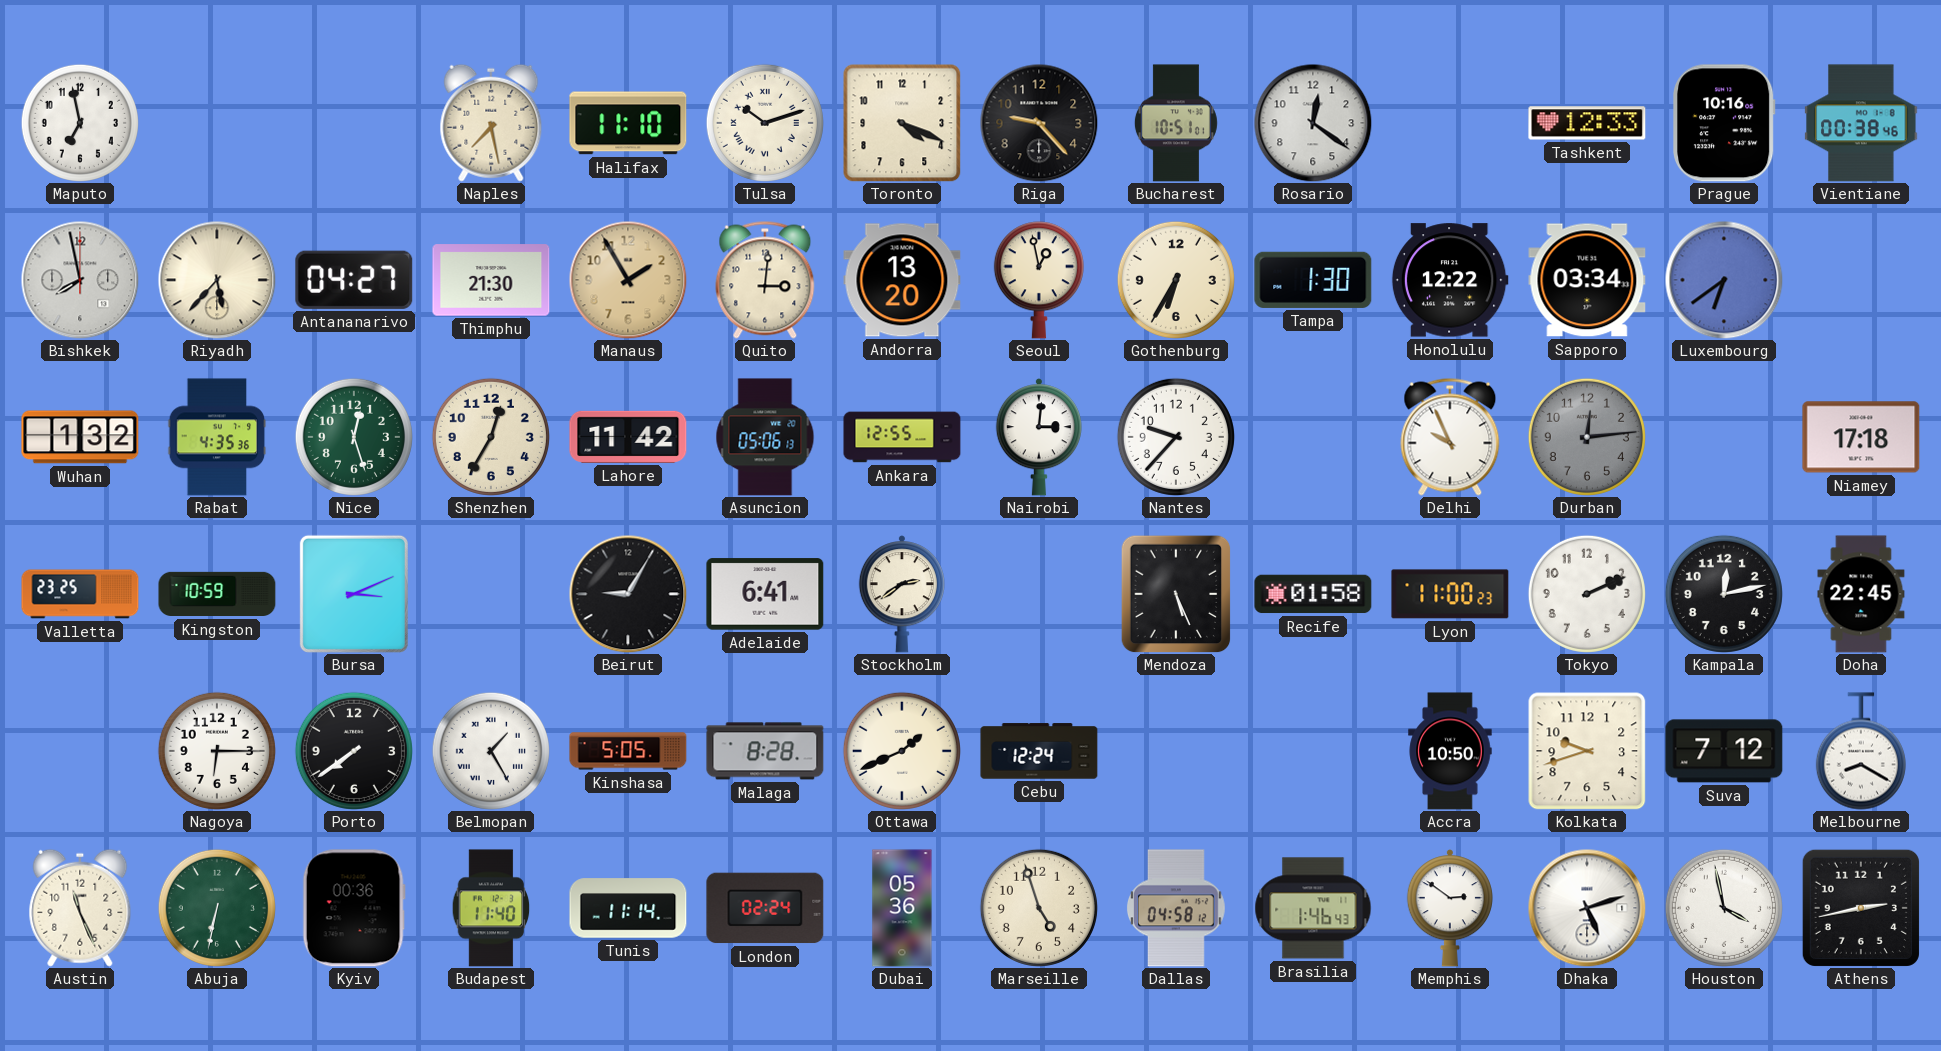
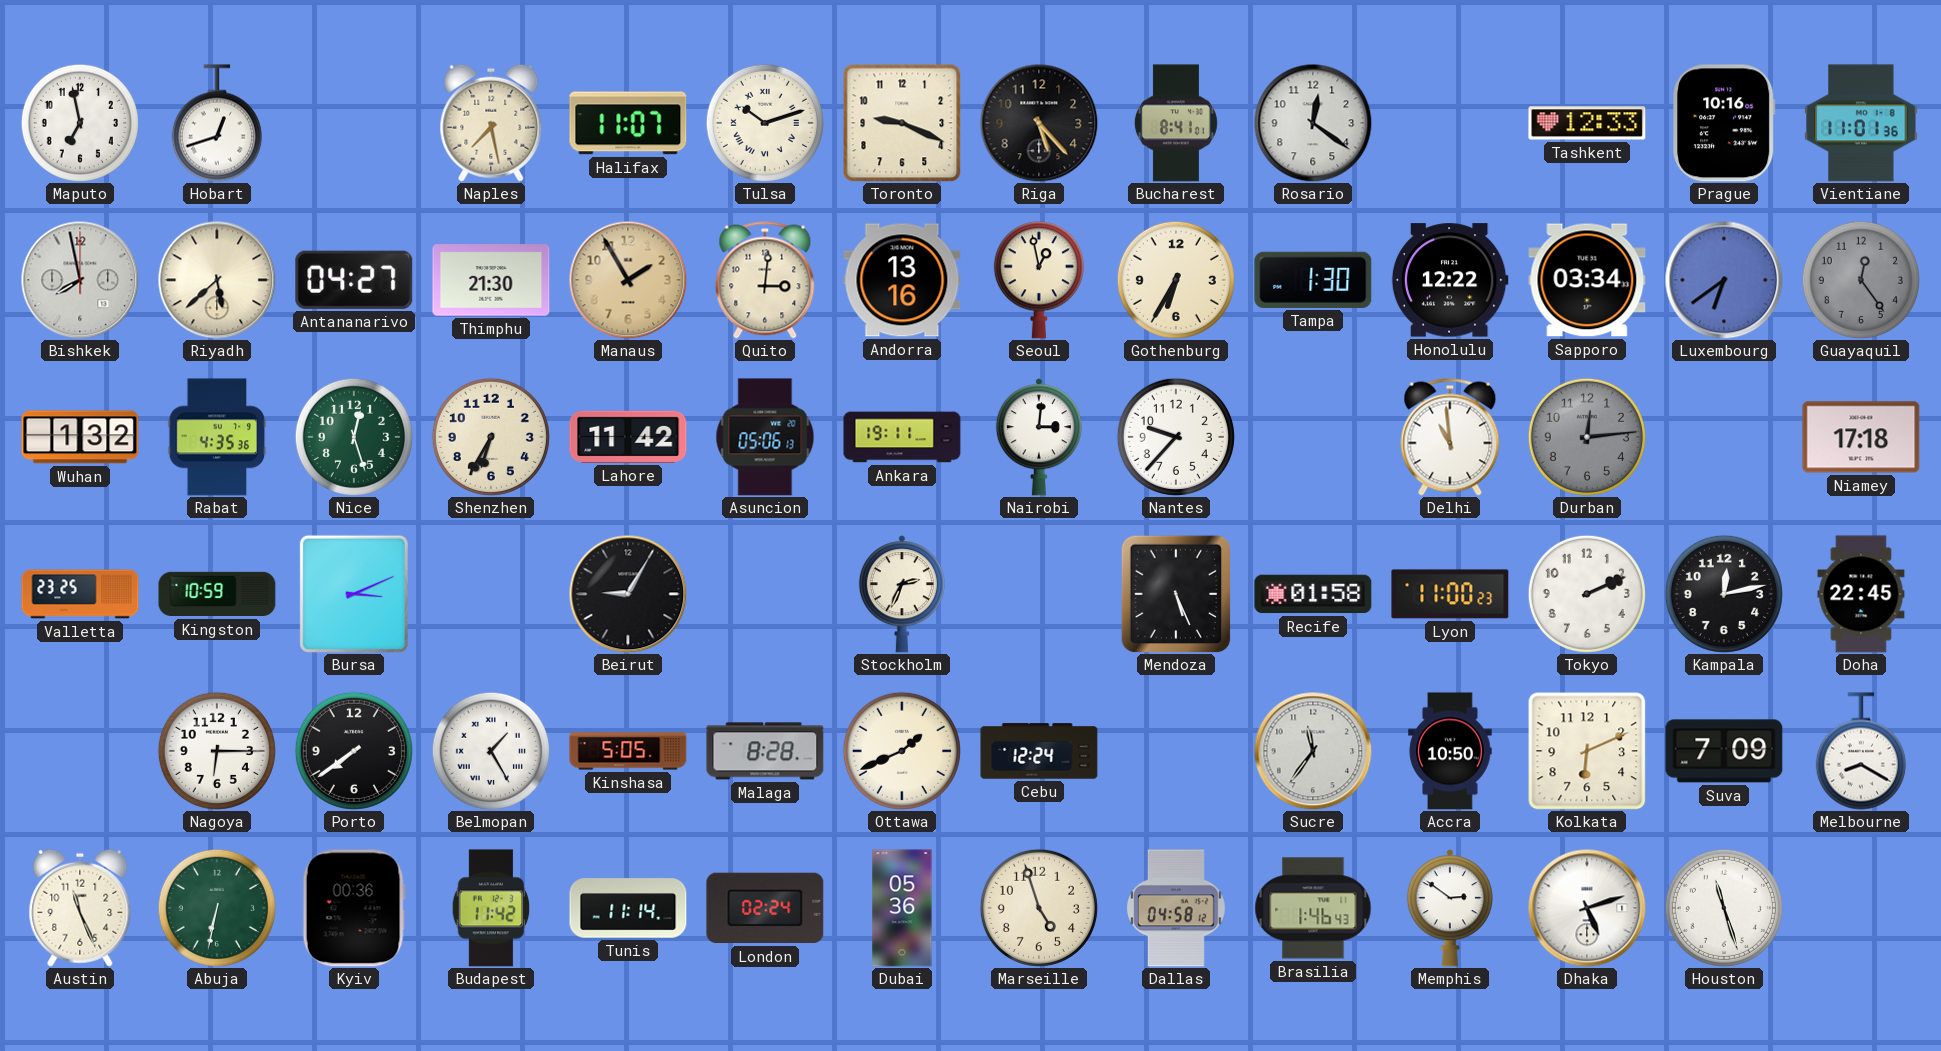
Hobart: none -> 12:42 (217, 123)
Halifax: 11:10 -> 11:07 (628, 123)
Toronto: 4:19 -> 9:19 (902, 123)
Riga: 9:23 -> 5:23 (1039, 123)
Bucharest: 10:51 -> 8:41 (1176, 123)
Vientiane: 00:38 -> 11:01 (1861, 123)
Riyadh: 5:37 -> 5:38 (217, 280)
Andorra: 13:20 -> 13:16 (902, 280)
Guayaquil: none -> 12:24 (1861, 280)
Shenzhen: 12:35 -> 6:35 (491, 437)
Ankara: 12:55 -> 19:11 (902, 437)
Delhi: 9:56 -> 10:59 (1450, 437)
Adelaide: 6:41 -> none (765, 594)
Stockholm: 2:39 -> 2:34 (902, 594)
Sucre: none -> 11:36 (1313, 751)
Kolkata: 9:42 -> 6:11 (1587, 751)
Suva: 7:12 -> 7:09 (1724, 751)
Budapest: 11:40 -> 11:42 (491, 908)
Houston: 3:58 -> 11:27 (1724, 908)
Athens: 2:43 -> none (1861, 908)
